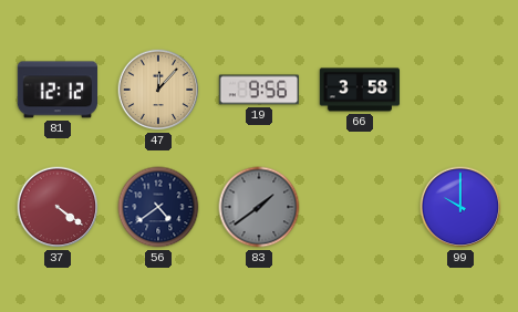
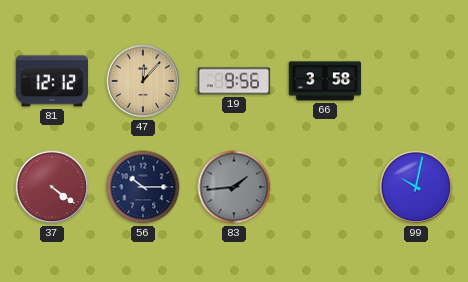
56: 4:39 -> 10:15 (143, 187)
83: 1:39 -> 1:44 (234, 187)
99: 10:00 -> 10:02 (416, 187)
